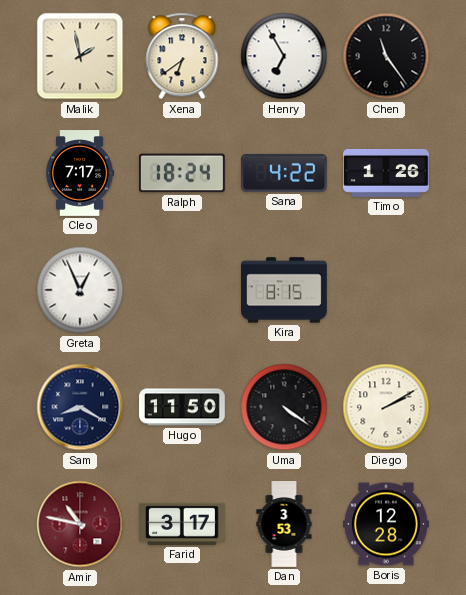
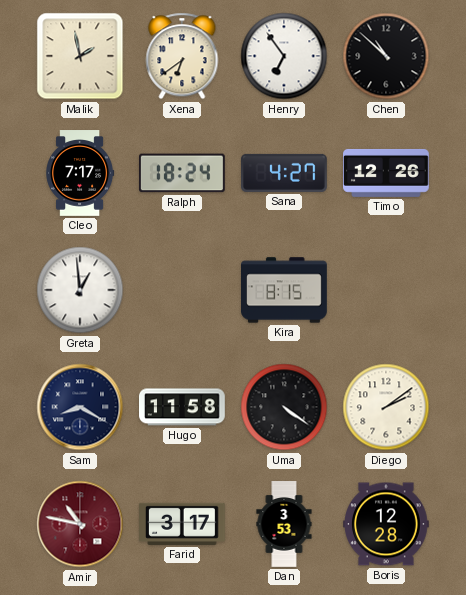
Henry: 6:55 -> 6:54 (284, 56)
Chen: 11:24 -> 10:52 (386, 56)
Sana: 4:22 -> 4:27 (285, 173)
Timo: 1:26 -> 12:26 (387, 173)
Greta: 12:56 -> 12:59 (80, 290)
Hugo: 11:50 -> 11:58 (183, 407)
Diego: 2:10 -> 2:09 (386, 407)
